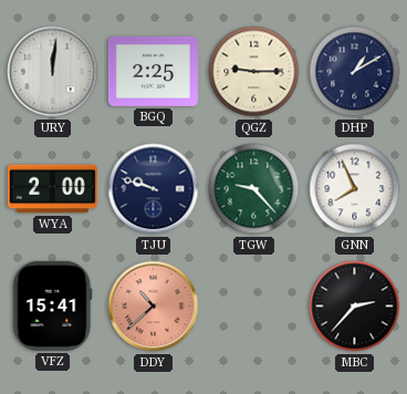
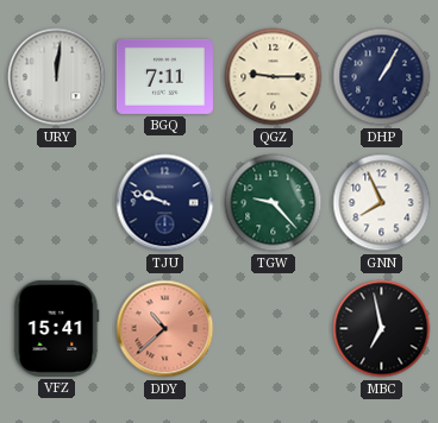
BGQ: 2:25 -> 7:11 (164, 76)
DHP: 1:10 -> 1:05 (382, 77)
WYA: 2:00 -> none (52, 189)
MBC: 2:37 -> 6:58 (382, 329)
